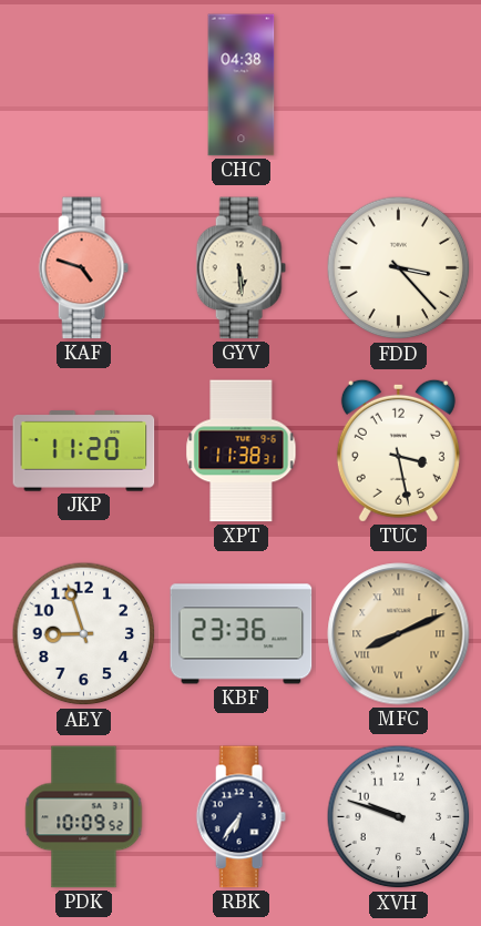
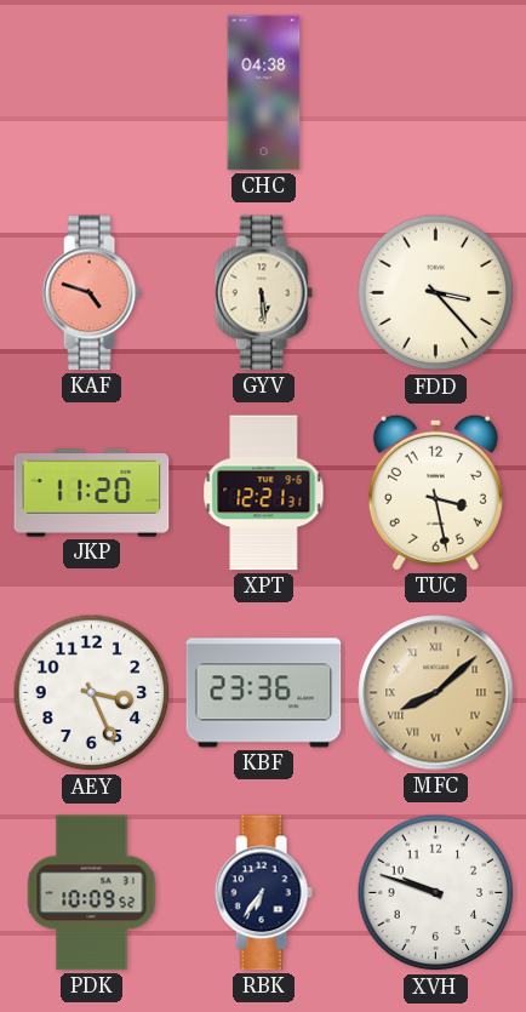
XPT: 11:38 -> 12:21 (264, 493)
AEY: 8:57 -> 3:26 (92, 693)
MFC: 8:11 -> 8:08 (436, 693)
